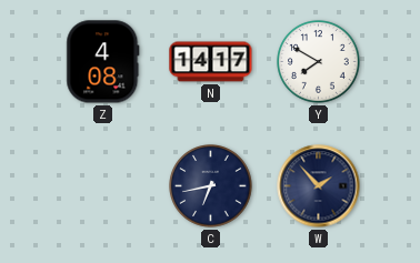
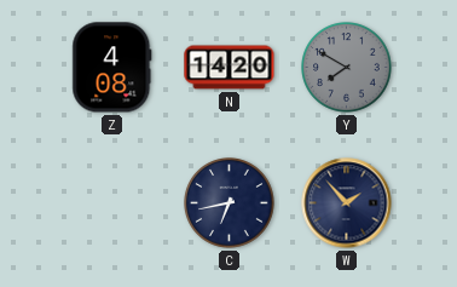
N: 14:17 -> 14:20 (230, 68)
Y dial: white -> grey (347, 68)
